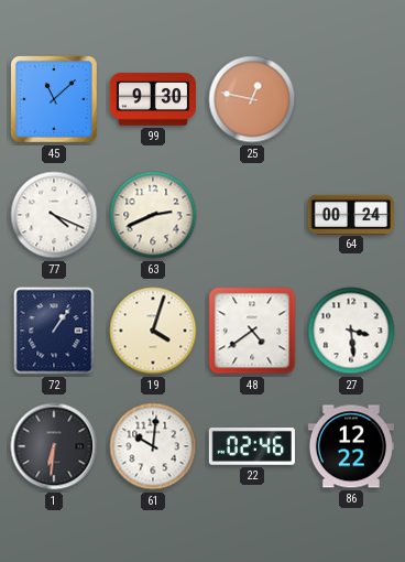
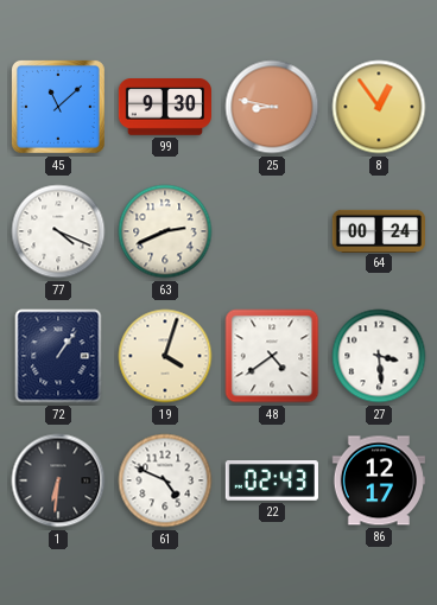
25: 12:47 -> 8:47 (272, 107)
8: none -> 12:54 (379, 107)
61: 10:01 -> 4:49 (165, 480)
22: 02:46 -> 02:43 (272, 482)
86: 12:22 -> 12:17 (379, 480)
